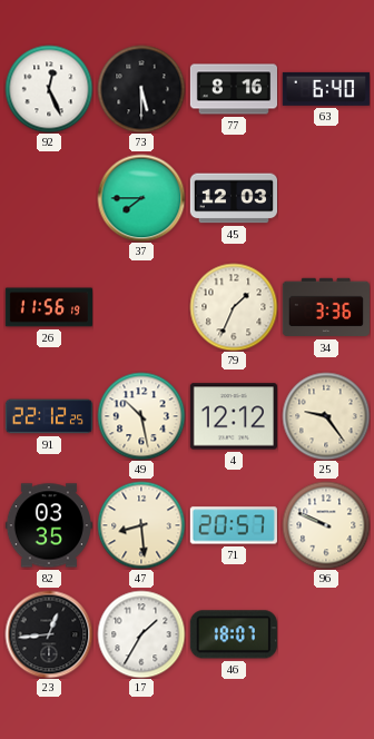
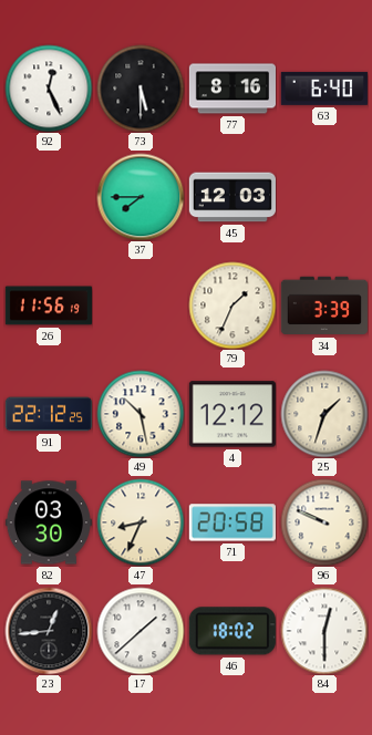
34: 3:36 -> 3:39 (324, 306)
25: 9:24 -> 1:33 (324, 414)
82: 03:35 -> 03:30 (49, 522)
47: 8:29 -> 8:34 (141, 522)
71: 20:57 -> 20:58 (232, 522)
17: 1:35 -> 1:38 (141, 631)
46: 18:07 -> 18:02 (232, 631)
84: none -> 12:30 (324, 631)
